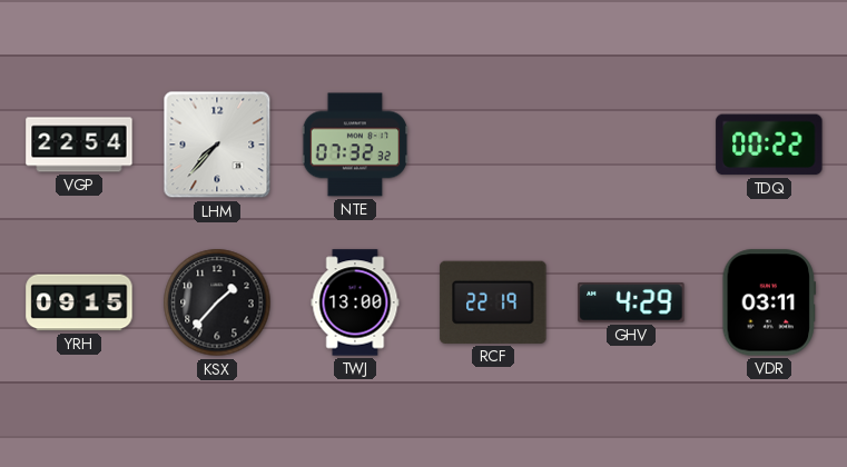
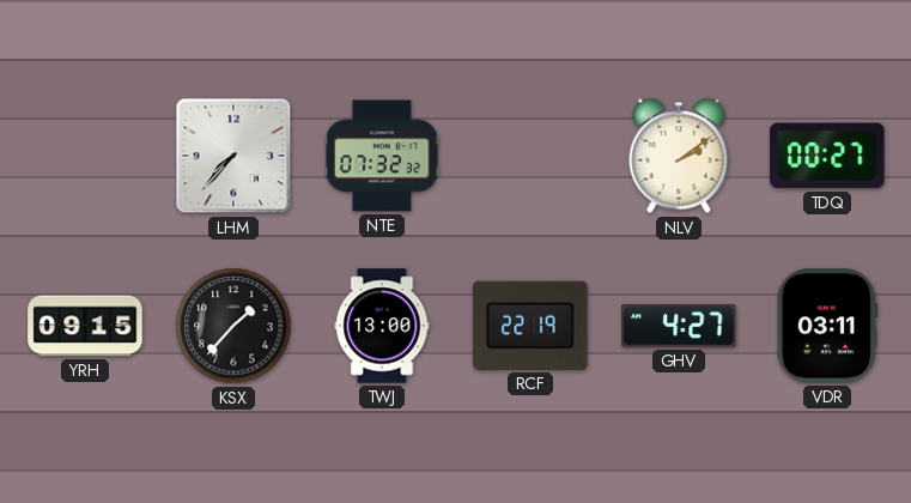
VGP: 22:54 -> none (79, 145)
NLV: none -> 2:09 (679, 156)
TDQ: 00:22 -> 00:27 (827, 156)
GHV: 4:29 -> 4:27 (679, 326)
